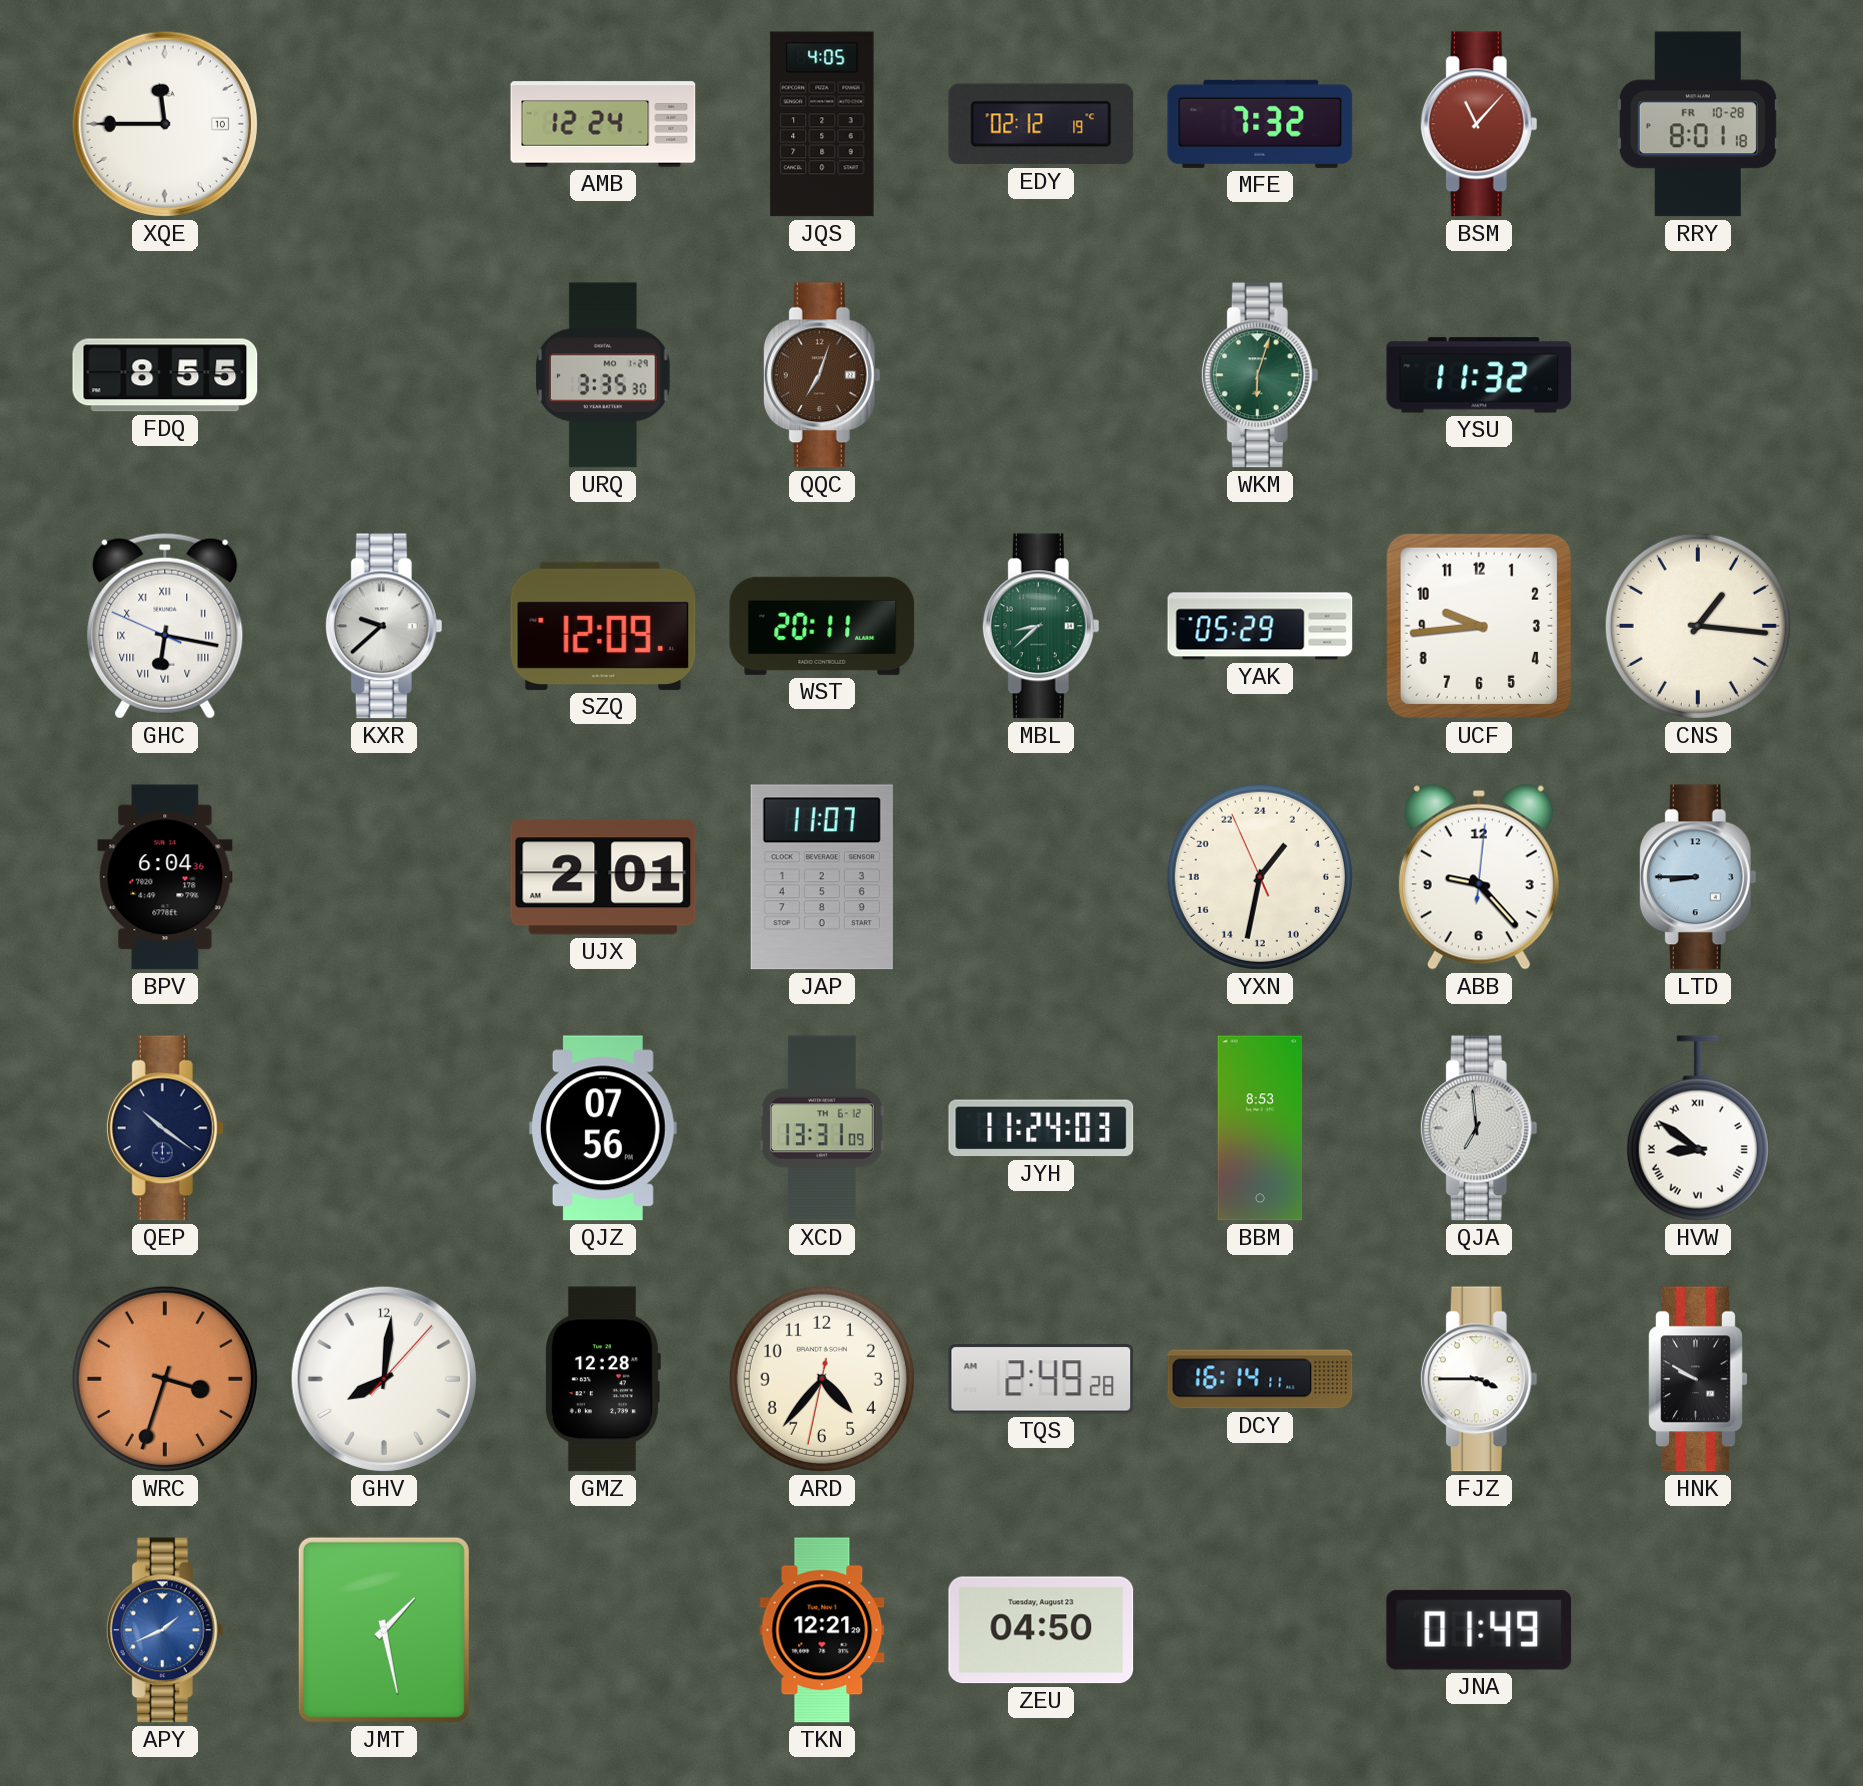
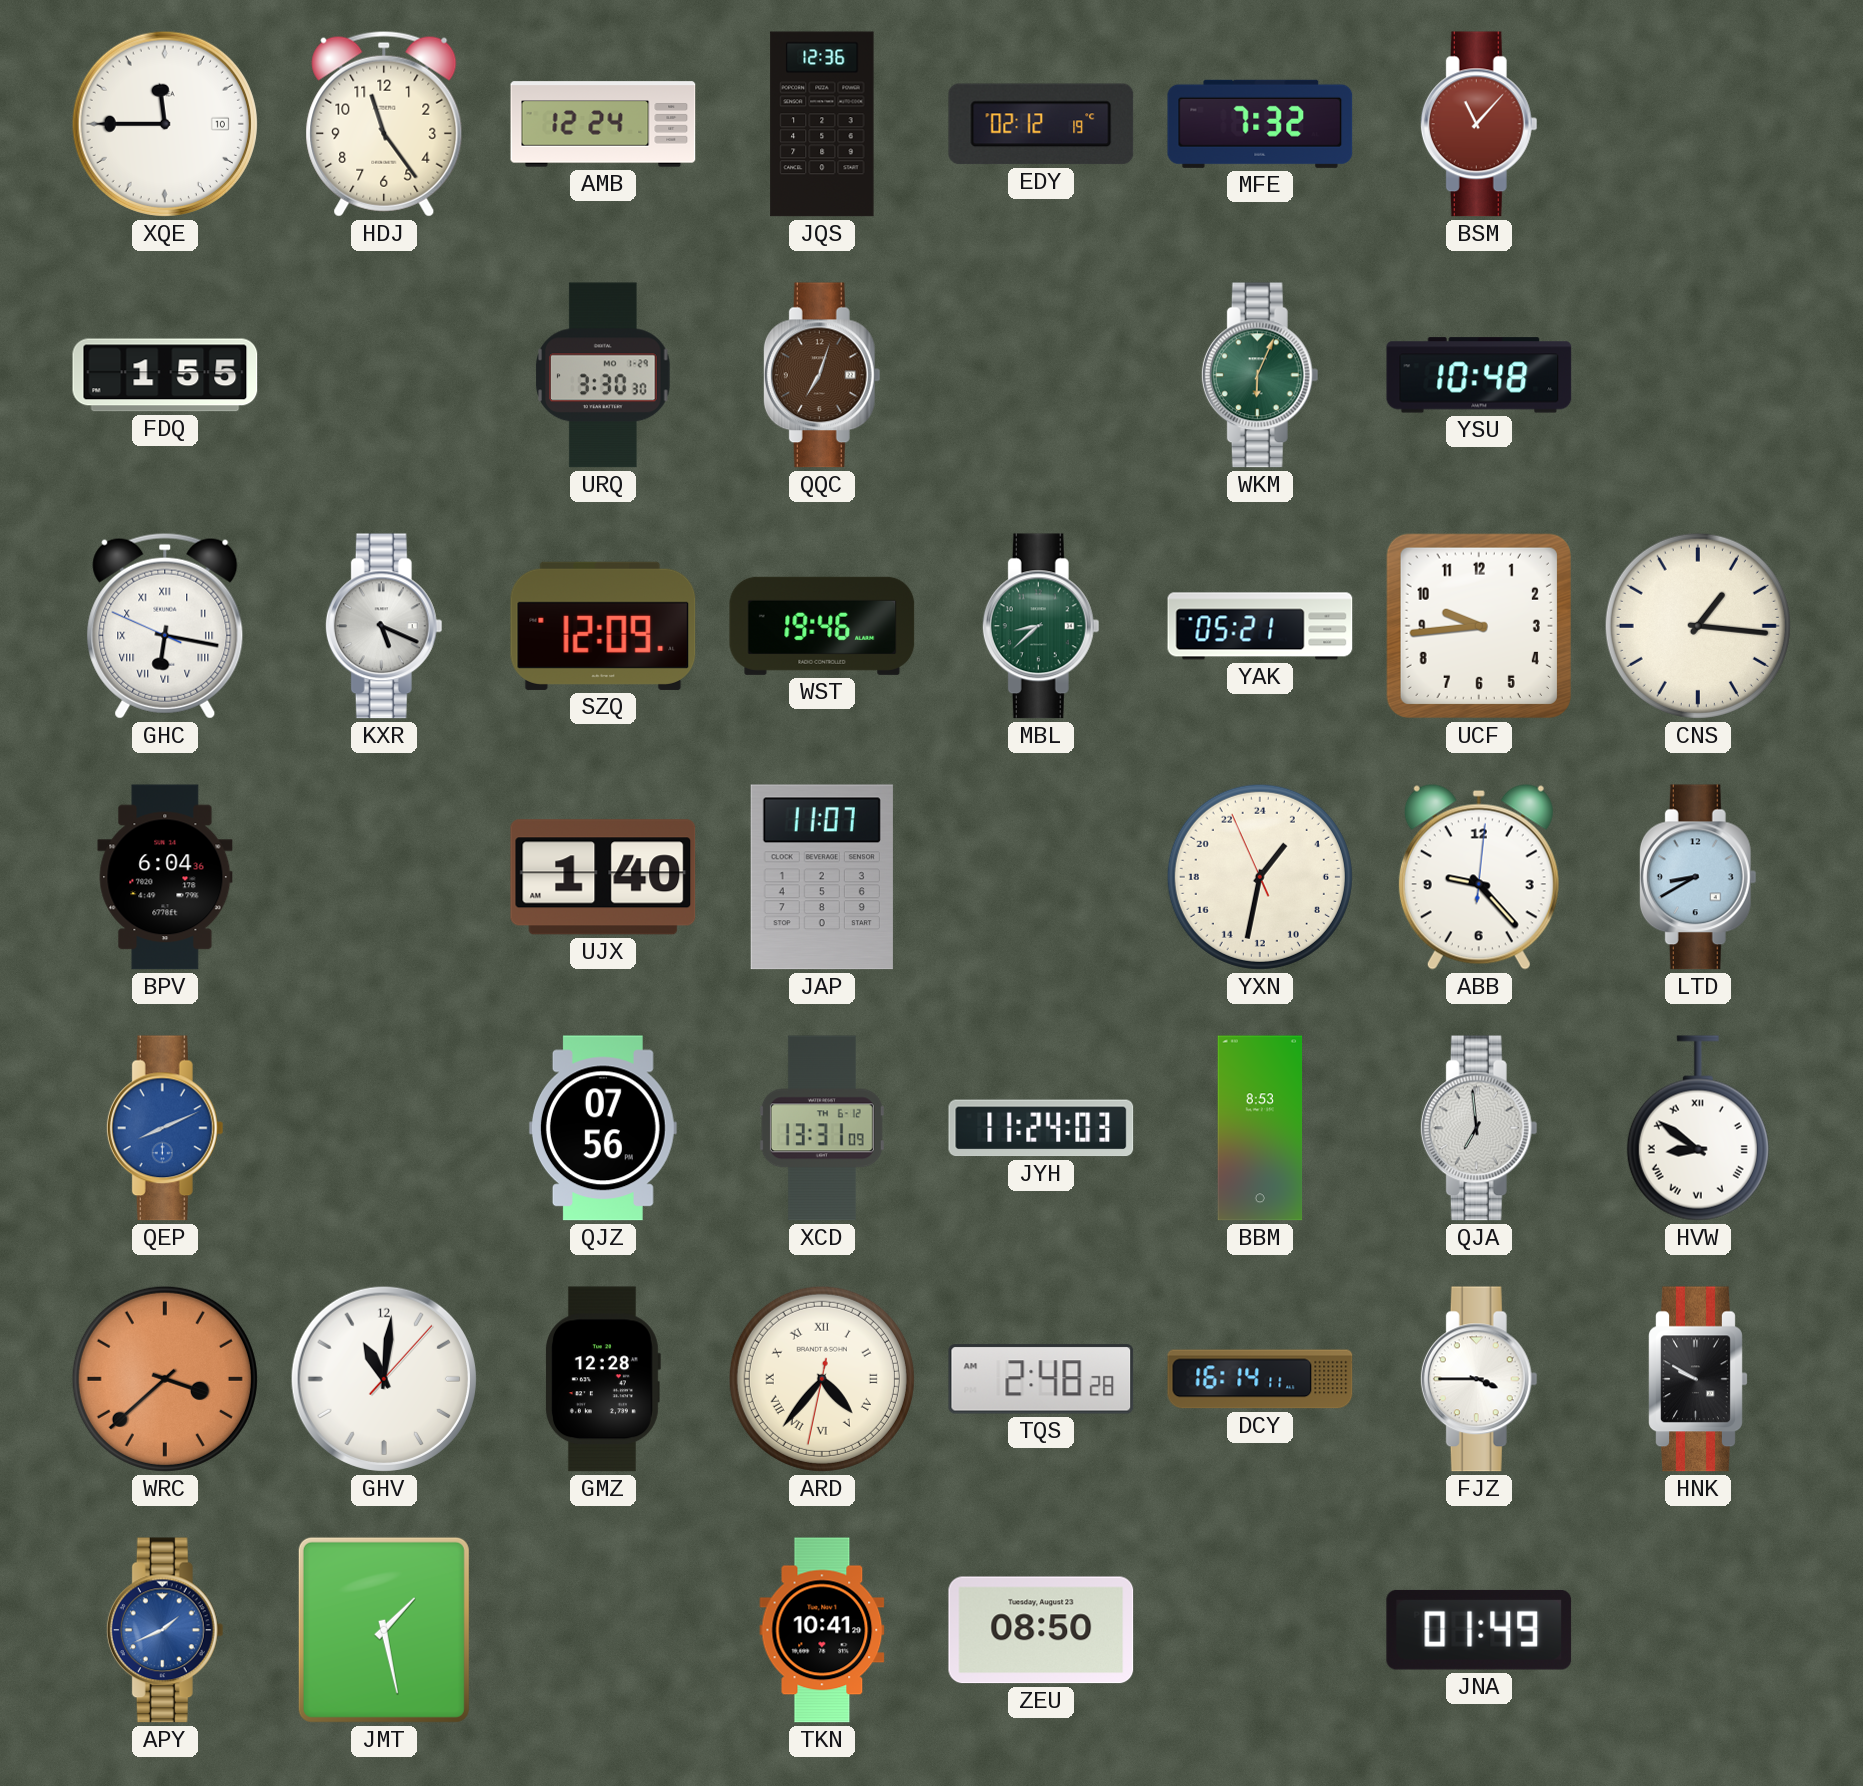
HDJ: none -> 11:24 (384, 124)
JQS: 4:05 -> 12:36 (822, 124)
RRY: 8:01 -> none (1698, 124)
FDQ: 8:55 -> 1:55 (165, 375)
URQ: 3:35 -> 3:30 (603, 375)
WKM: 6:03 -> 6:04 (1260, 375)
YSU: 11:32 -> 10:48 (1479, 375)
KXR: 9:38 -> 5:19 (384, 626)
WST: 20:11 -> 19:46 (822, 626)
YAK: 05:29 -> 05:21 (1260, 626)
UJX: 2:01 -> 1:40 (603, 877)
LTD: 8:45 -> 8:40 (1698, 877)
QEP: 10:21 -> 8:11 (165, 1128)
QEP dial: navy -> blue (165, 1128)
WRC: 3:33 -> 3:38 (165, 1379)
GHV: 8:01 -> 11:01 (384, 1379)
ARD numerals: Arabic -> Roman (822, 1379)
TQS: 2:49 -> 2:48 (1041, 1379)
TKN: 12:21 -> 10:41 (822, 1630)
ZEU: 04:50 -> 08:50 (1041, 1630)
